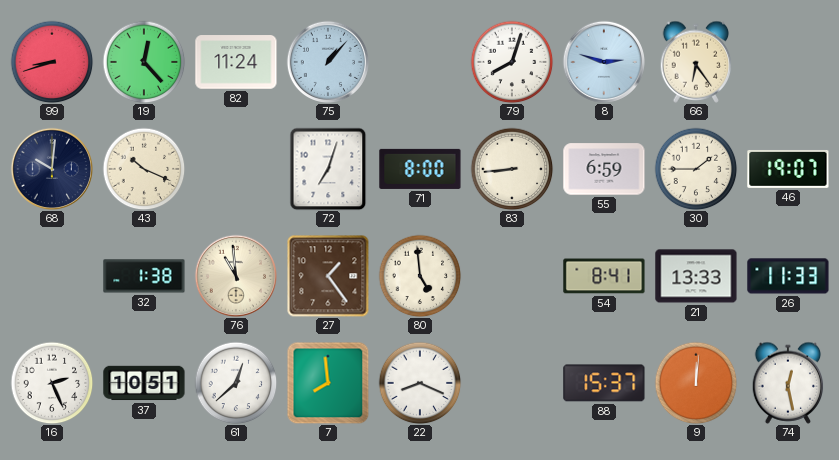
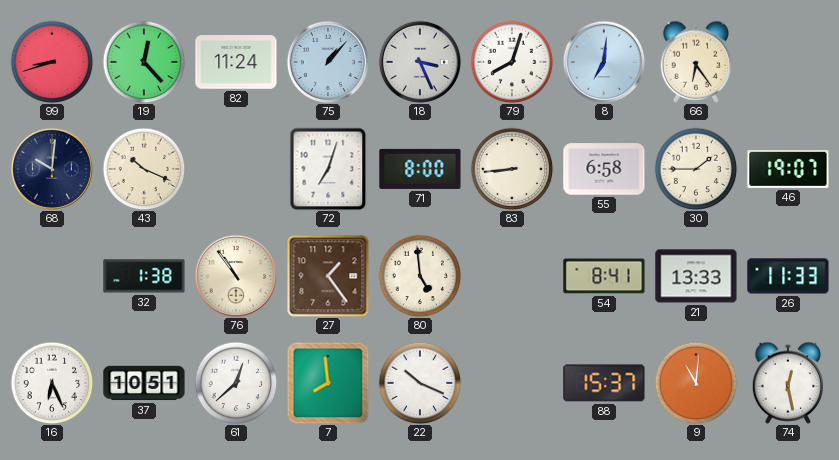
18: none -> 3:26 (419, 61)
8: 2:48 -> 7:01 (603, 61)
55: 6:59 -> 6:58 (604, 169)
76: 10:59 -> 10:54 (235, 275)
16: 2:26 -> 6:26 (52, 383)
22: 8:19 -> 10:19 (420, 383)
9: 12:01 -> 11:01 (696, 383)
